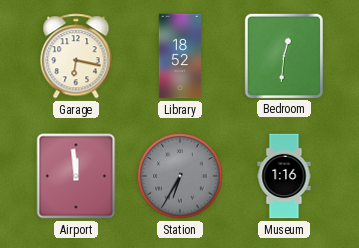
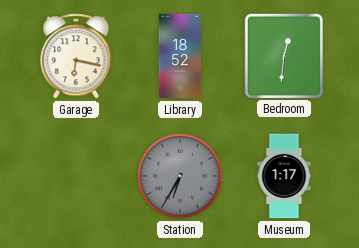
Airport: 11:59 -> none (76, 176)
Museum: 1:16 -> 1:17 (284, 176)
